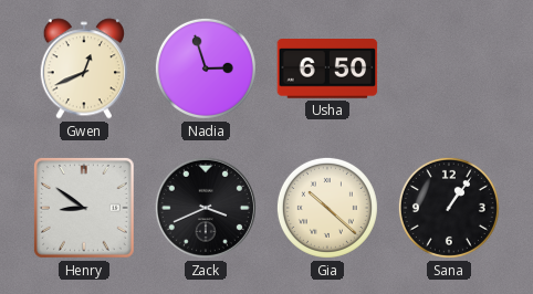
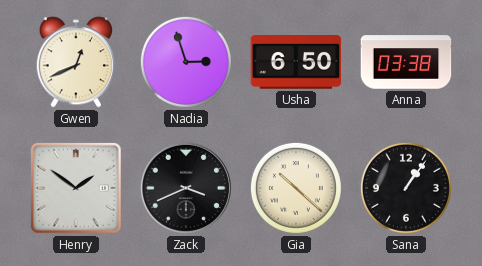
Anna: none -> 03:38 (406, 62)
Henry: 8:51 -> 1:51 (76, 188)
